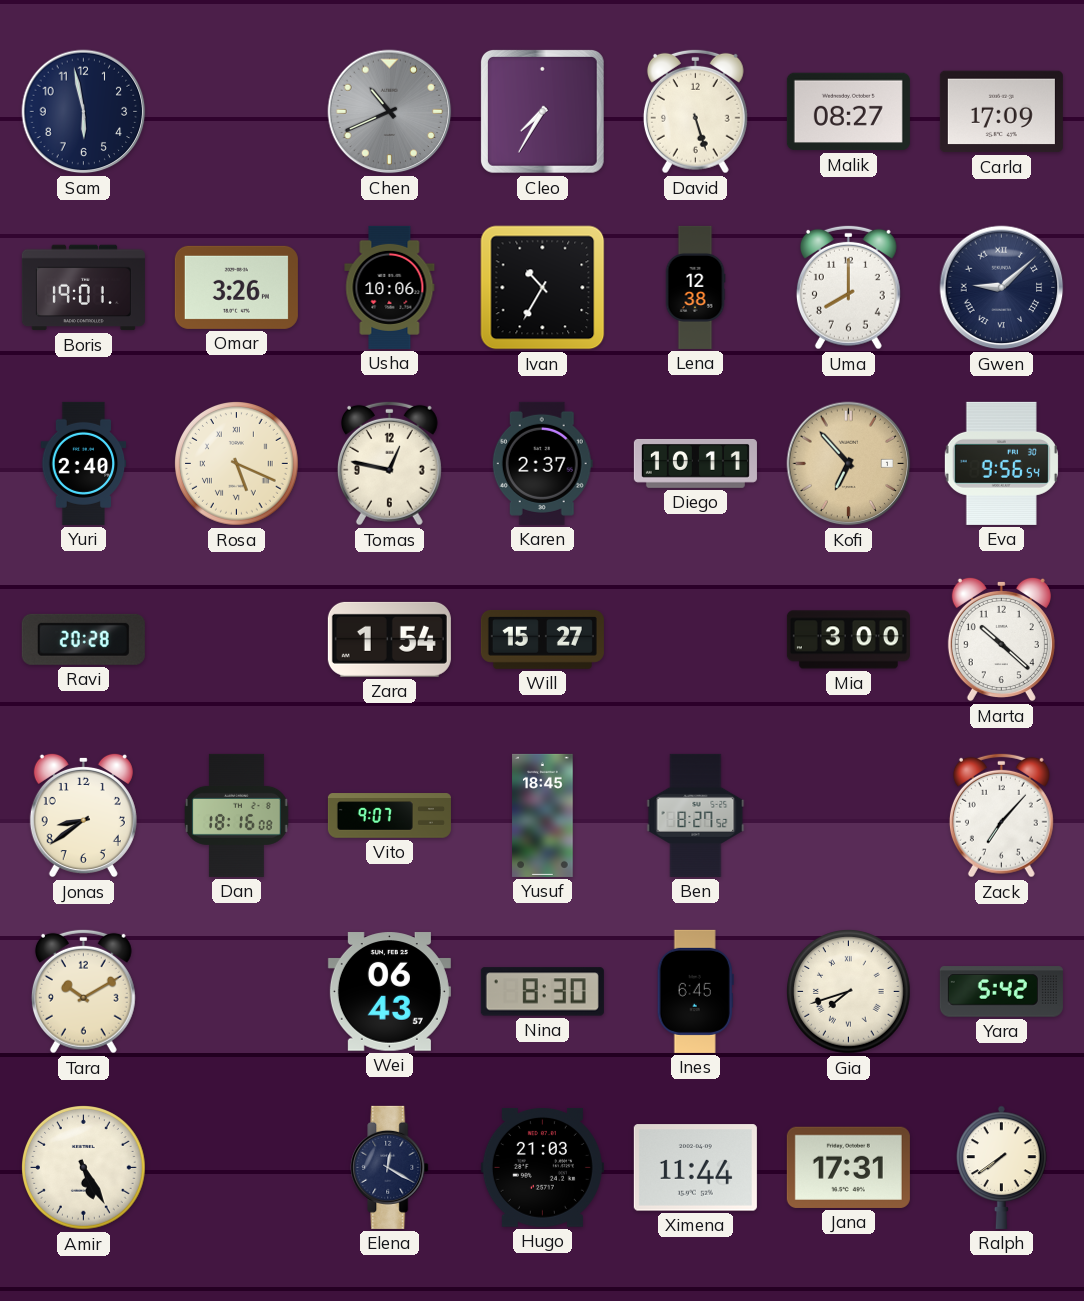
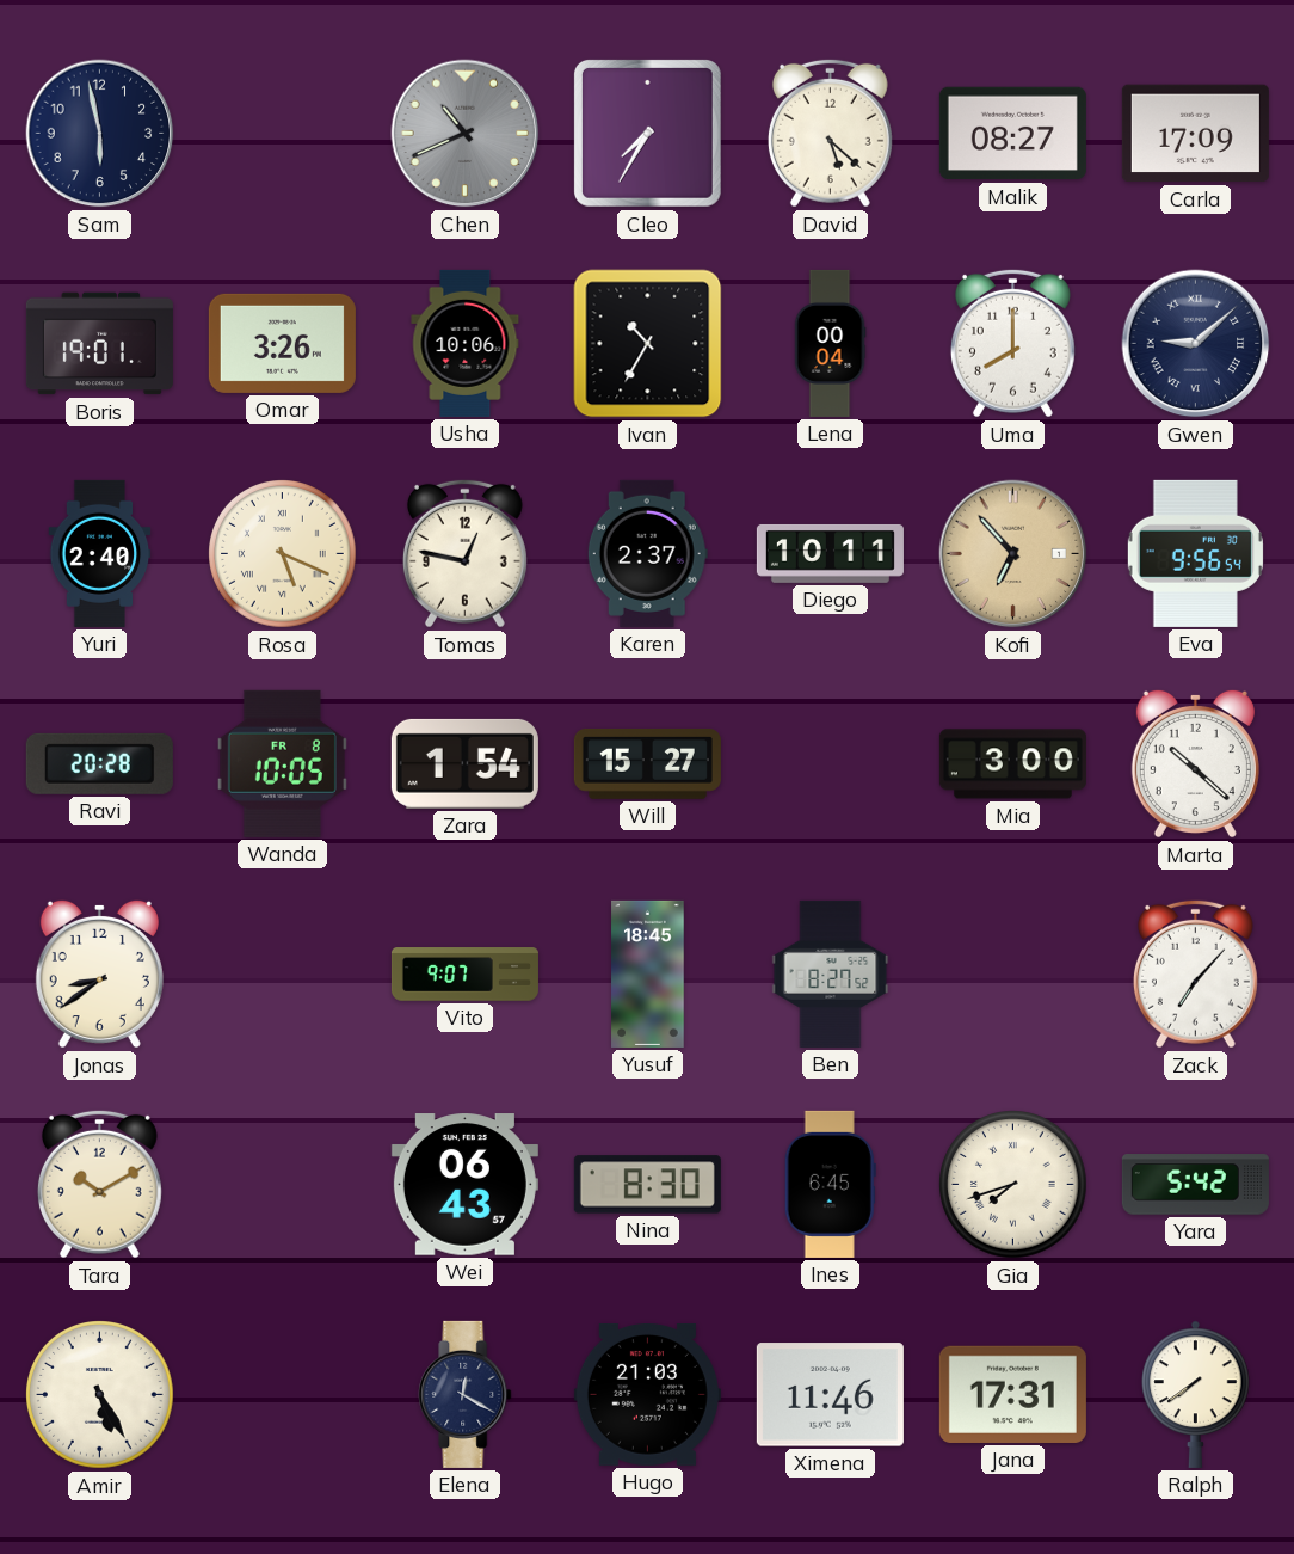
David: 5:27 -> 5:22 (830, 133)
Lena: 12:38 -> 00:04 (830, 343)
Wanda: none -> 10:05 (282, 763)
Dan: 18:16 -> none (237, 815)
Ximena: 11:44 -> 11:46 (830, 1395)
